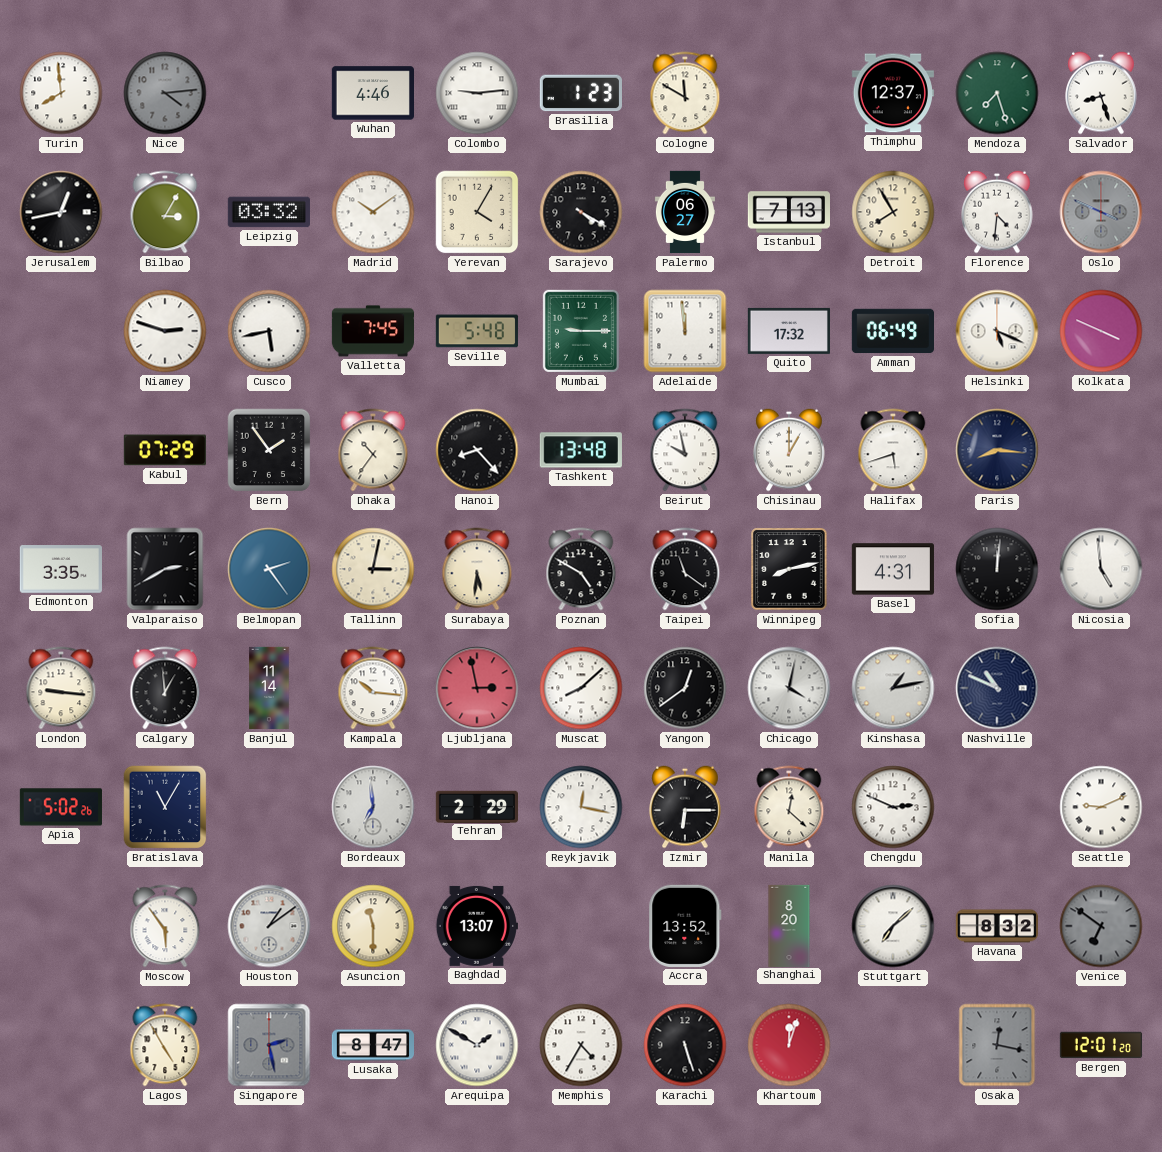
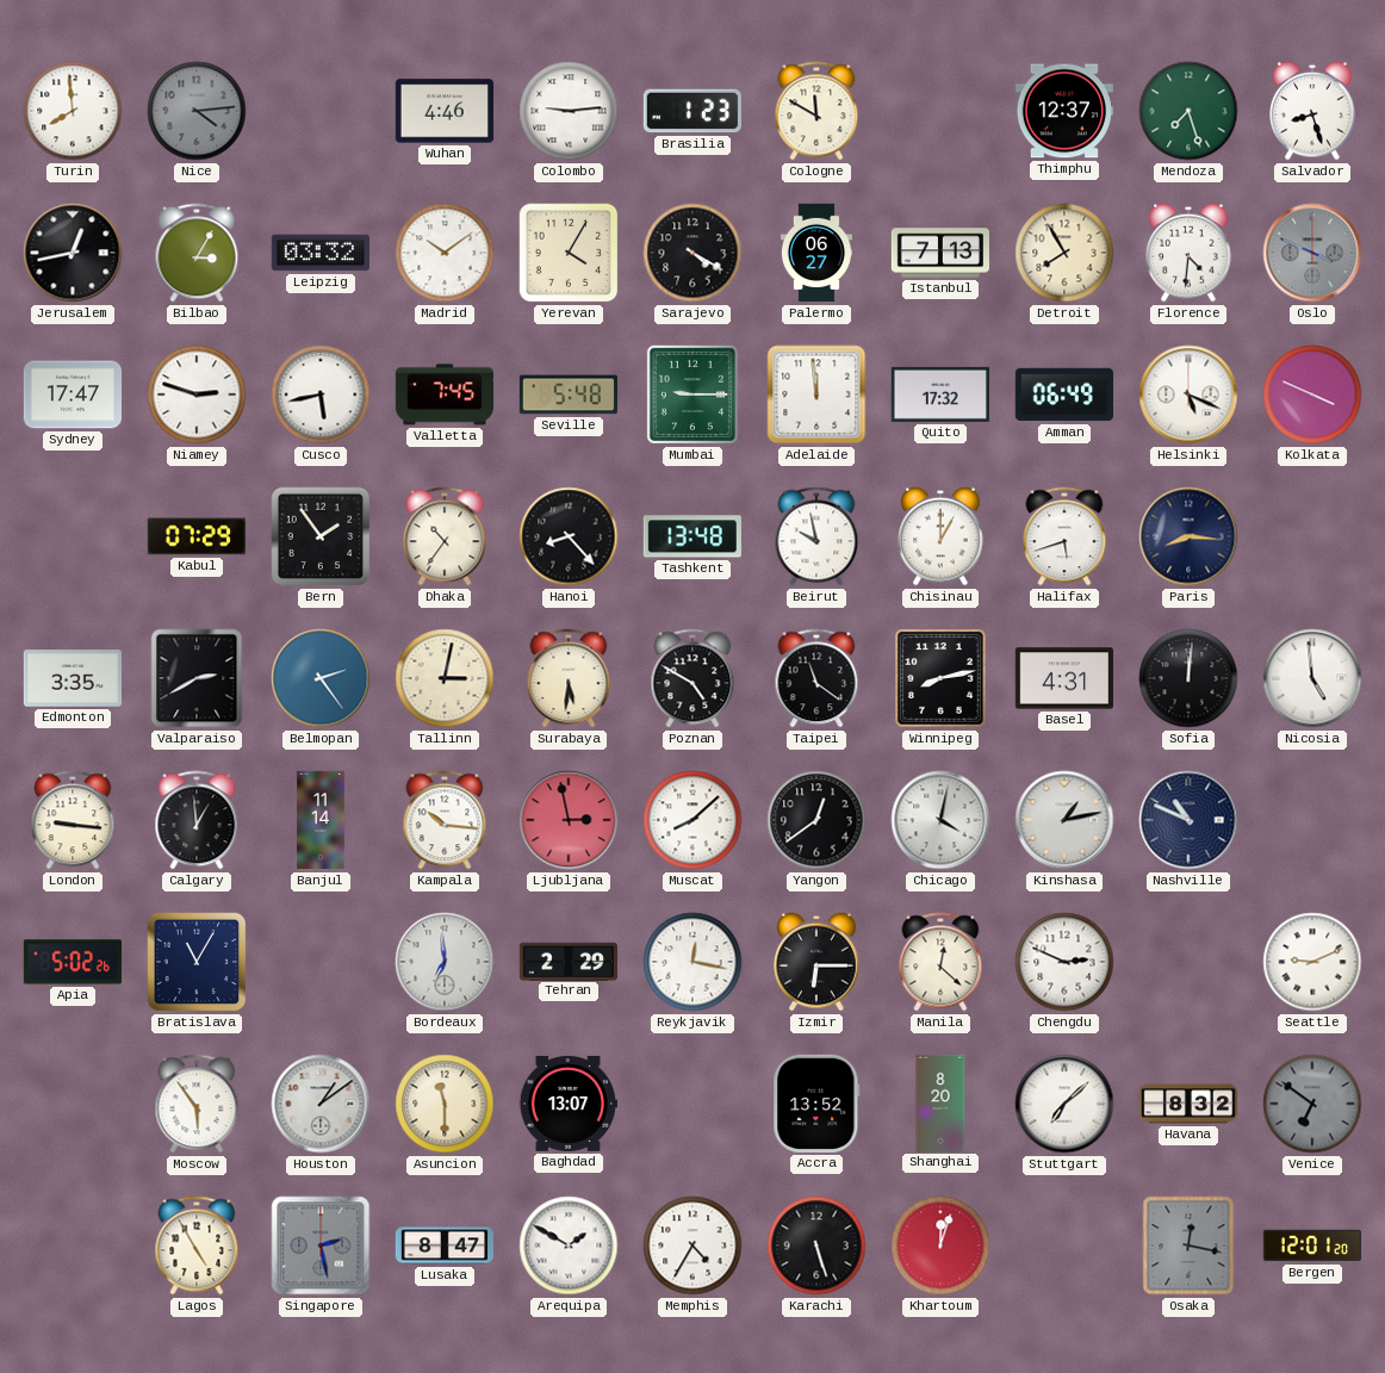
Sydney: none -> 17:47 (72, 394)
